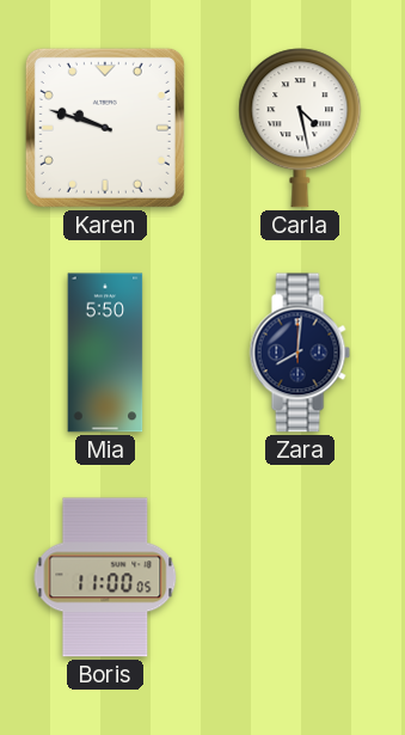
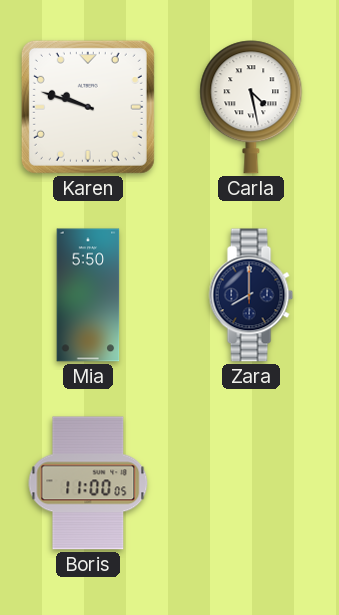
Zara: 8:01 -> 8:00 (251, 295)
